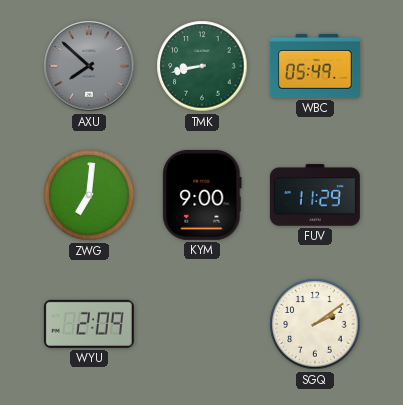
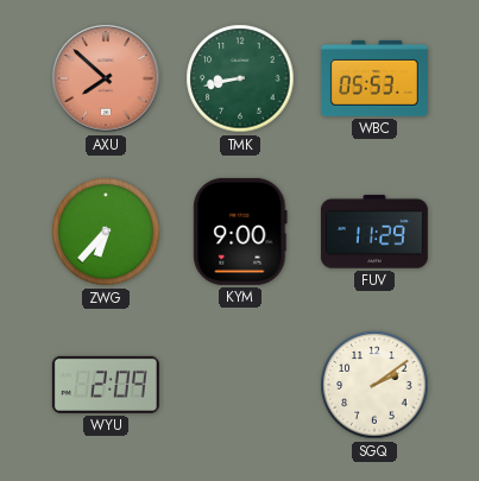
AXU dial: grey -> salmon (106, 78)
WBC: 05:49 -> 05:53 (374, 78)
ZWG: 7:01 -> 6:37 (106, 232)
